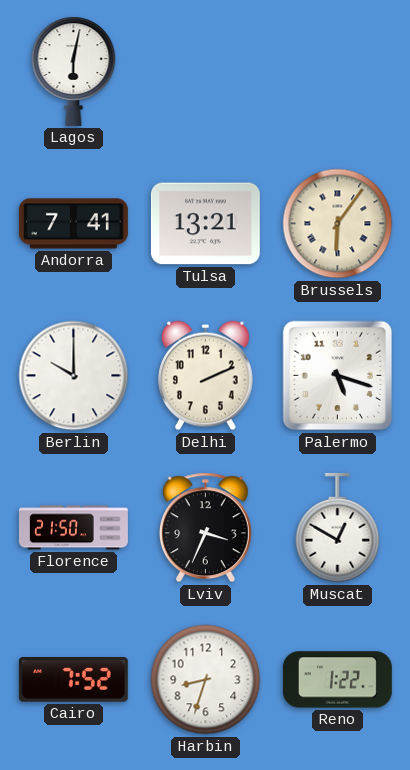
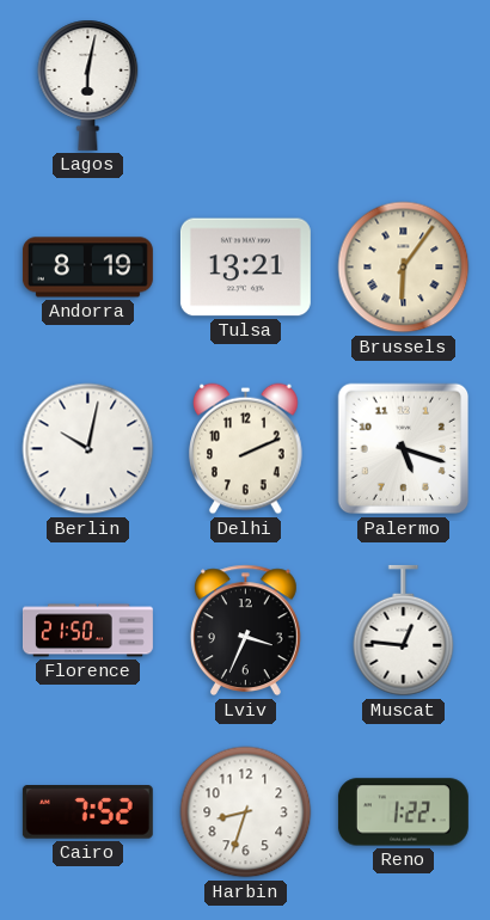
Andorra: 7:41 -> 8:19 (87, 268)
Berlin: 10:00 -> 10:02 (88, 449)
Muscat: 12:50 -> 12:46 (404, 631)
